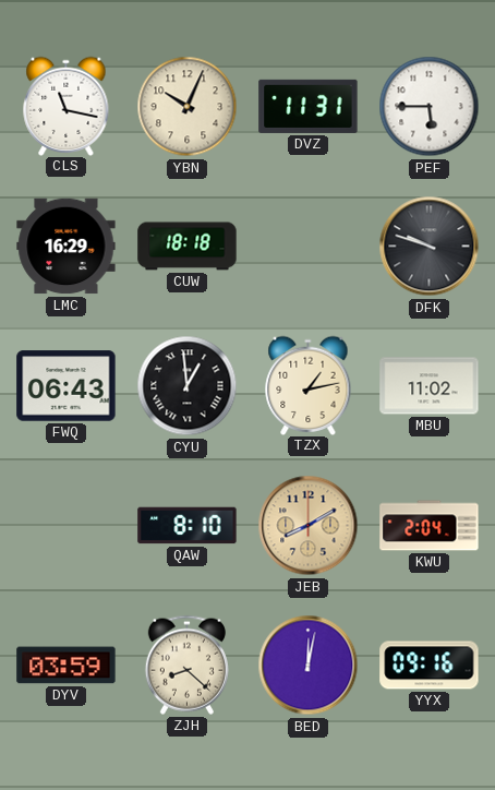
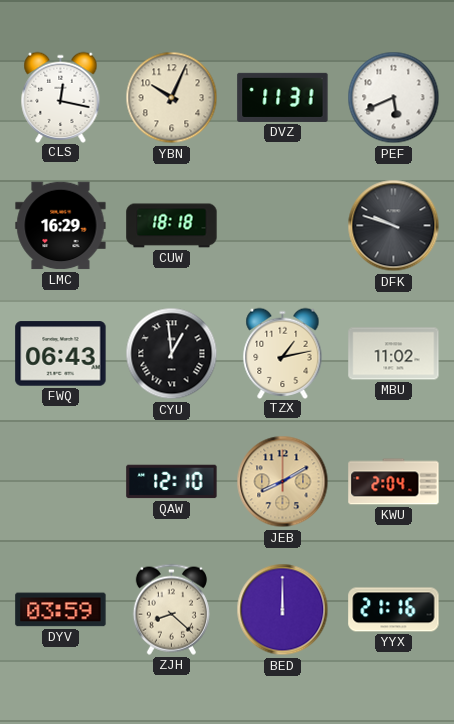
CLS: 11:17 -> 12:17 (61, 97)
PEF: 5:45 -> 5:41 (394, 98)
QAW: 8:10 -> 12:10 (172, 482)
BED: 12:02 -> 12:00 (283, 610)
YYX: 09:16 -> 21:16 (394, 610)
